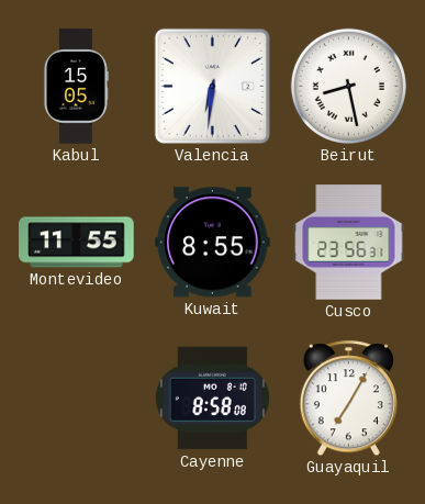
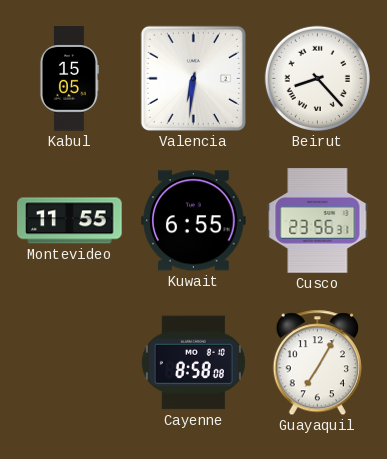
Beirut: 8:28 -> 8:23 (317, 78)
Kuwait: 8:55 -> 6:55 (194, 221)
